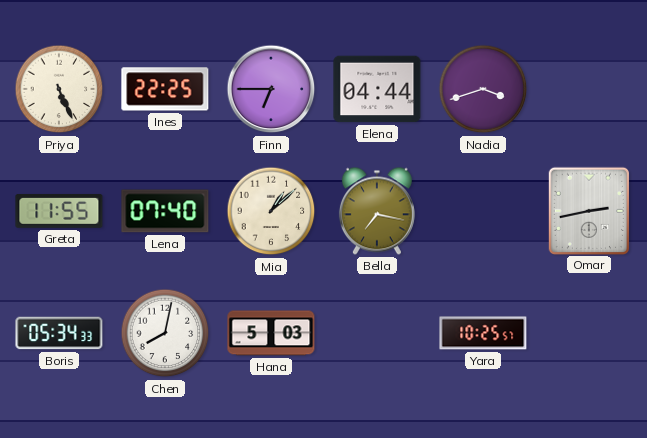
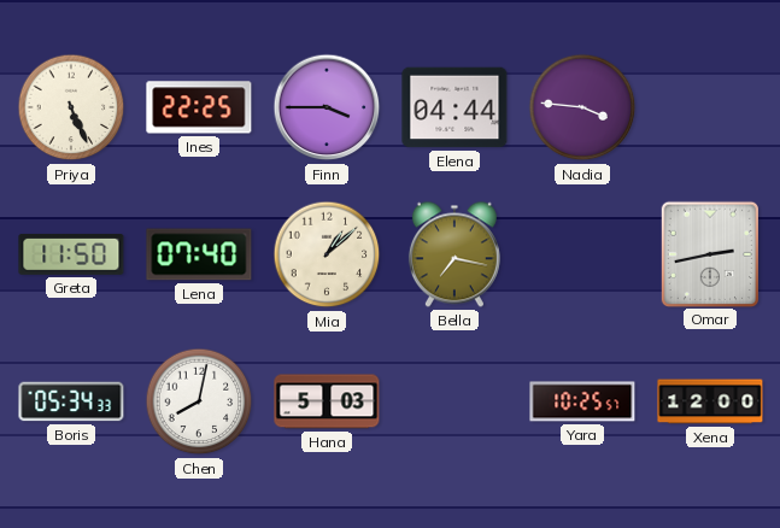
Finn: 6:45 -> 3:45 (327, 107)
Nadia: 3:42 -> 3:46 (582, 107)
Greta: 11:55 -> 11:50 (71, 254)
Xena: none -> 12:00 (710, 401)
